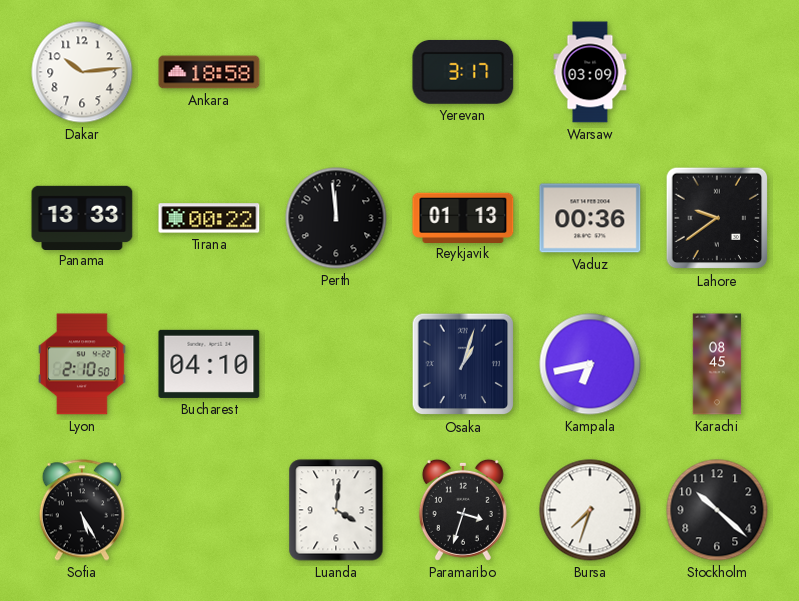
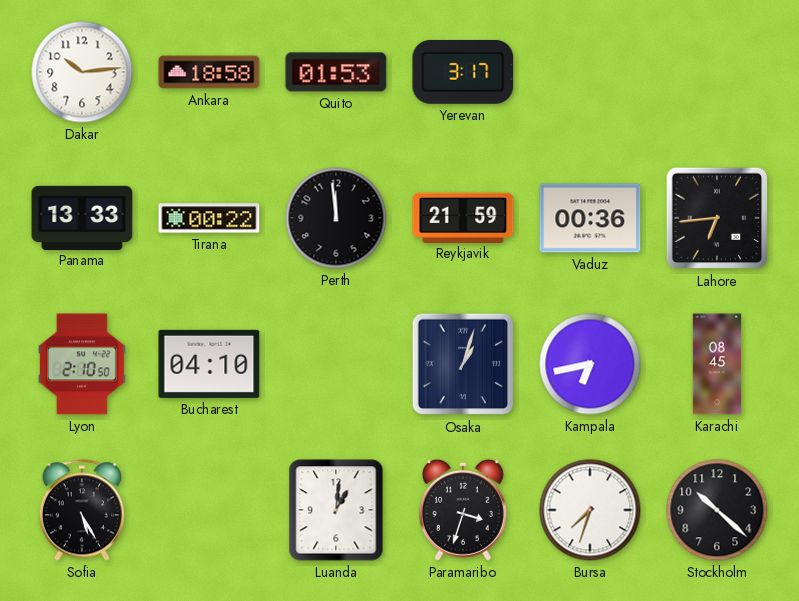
Quito: none -> 01:53 (336, 72)
Warsaw: 03:09 -> none (590, 72)
Reykjavik: 01:13 -> 21:59 (463, 217)
Lahore: 9:39 -> 6:44 (717, 218)
Luanda: 4:01 -> 1:01 (336, 510)
